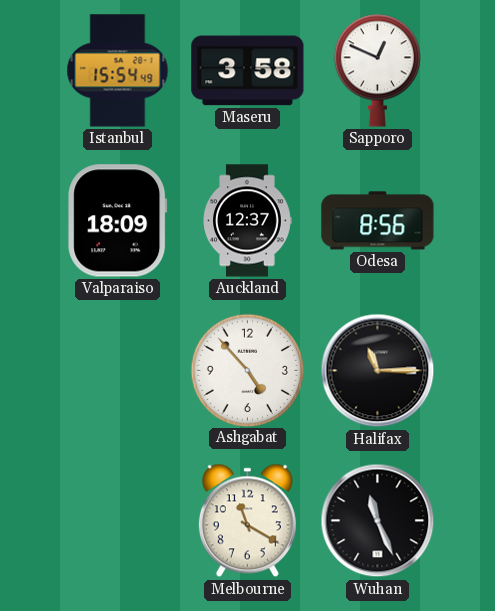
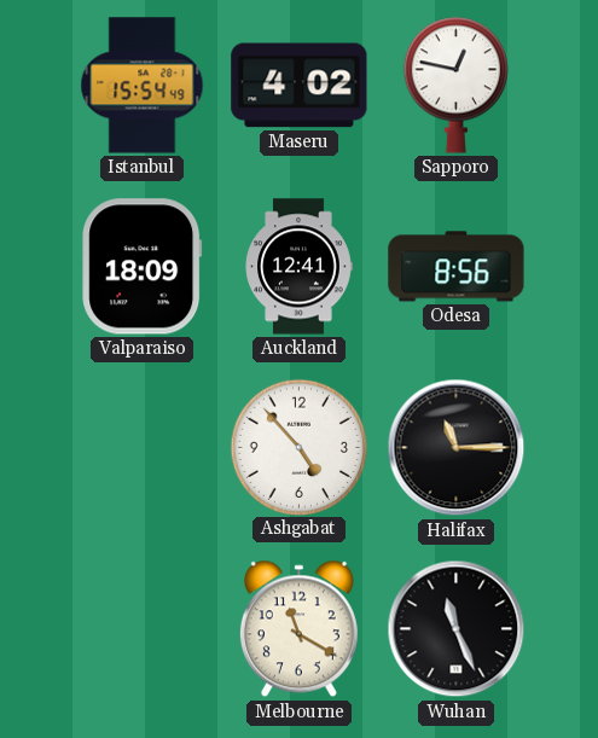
Maseru: 3:58 -> 4:02 (300, 86)
Sapporo: 12:49 -> 12:47 (455, 85)
Auckland: 12:37 -> 12:41 (298, 267)
